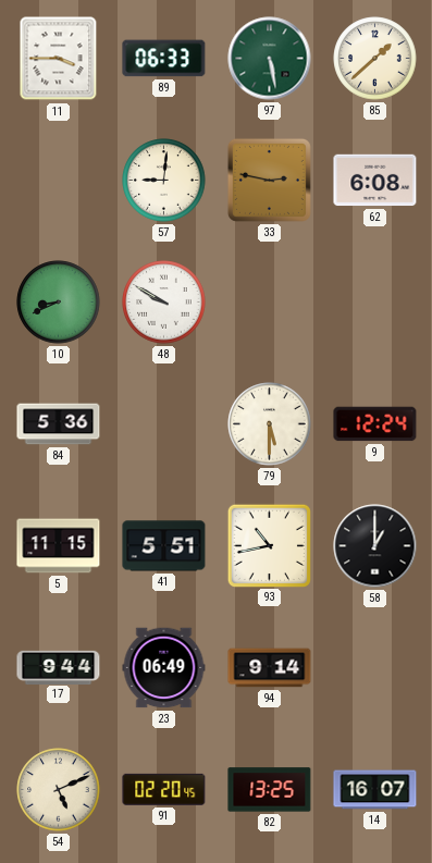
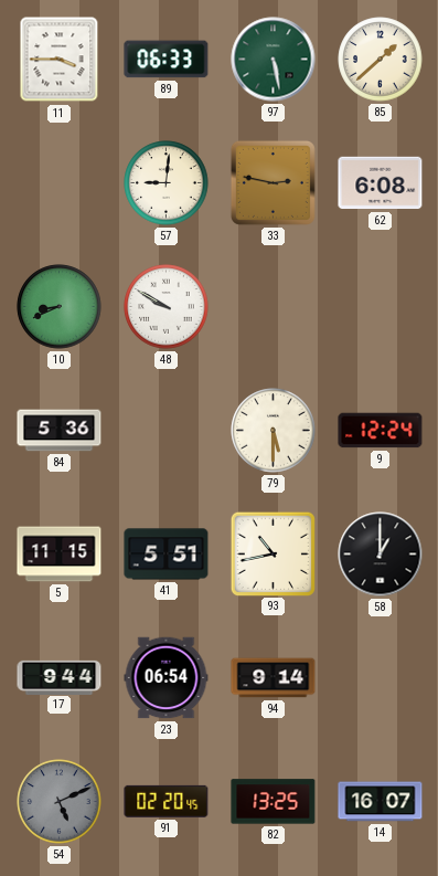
23: 06:49 -> 06:54 (167, 678)
54 dial: cream -> grey (60, 802)
